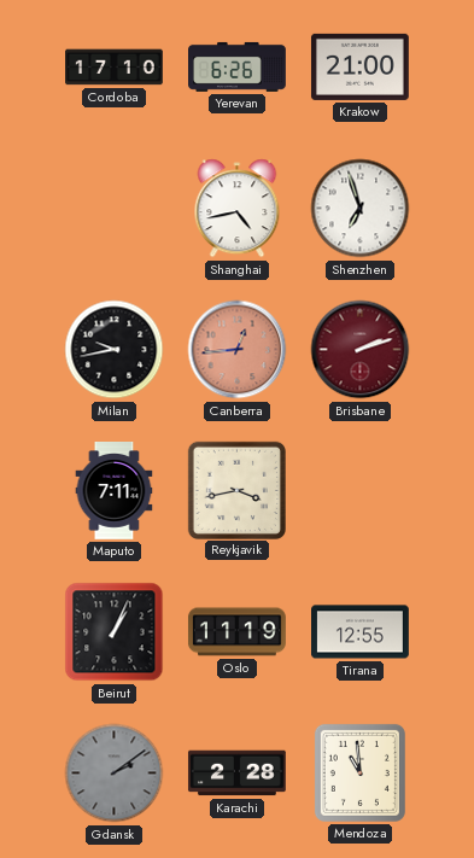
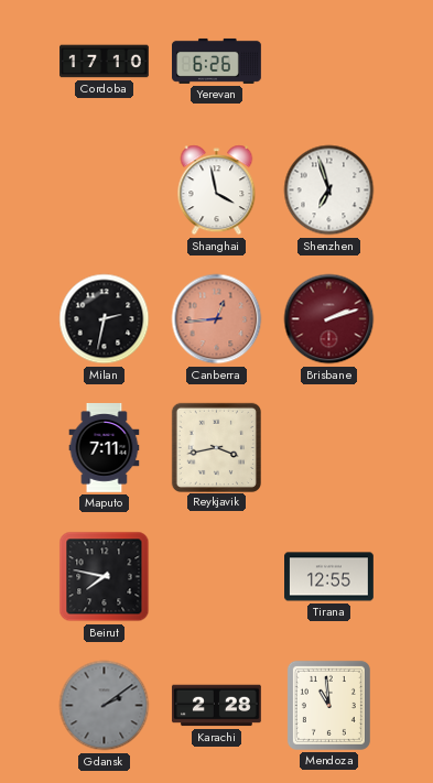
Krakow: 21:00 -> none (359, 66)
Shanghai: 4:43 -> 3:58 (217, 191)
Milan: 9:43 -> 2:32 (105, 319)
Beirut: 1:04 -> 7:47 (105, 577)
Oslo: 11:19 -> none (238, 632)
